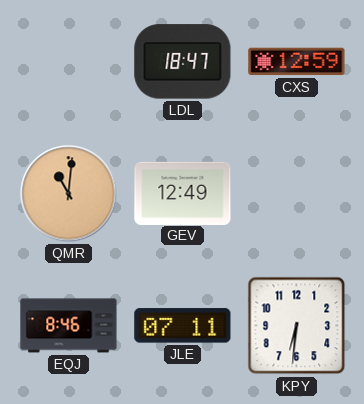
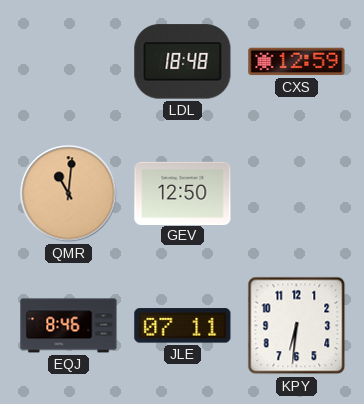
LDL: 18:47 -> 18:48 (183, 62)
GEV: 12:49 -> 12:50 (183, 193)
